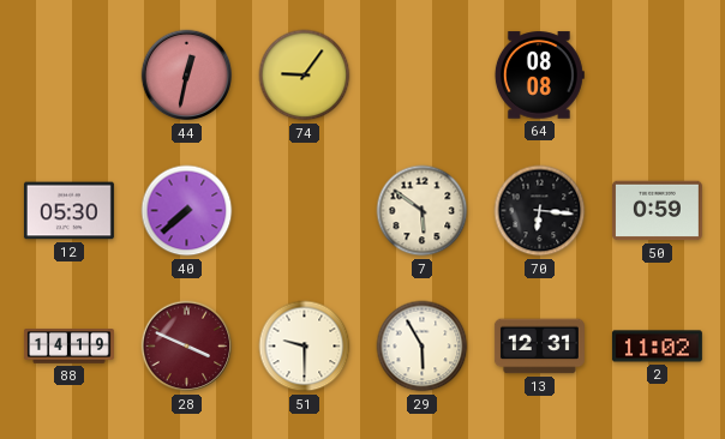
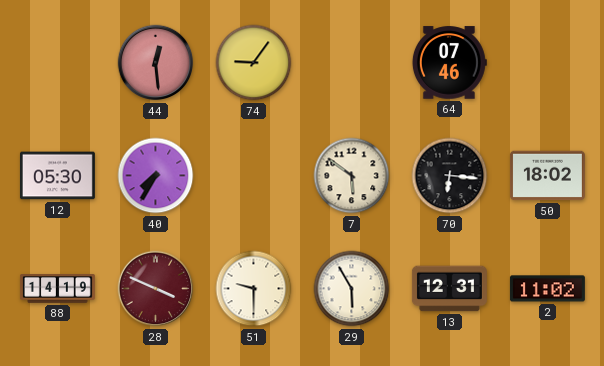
44: 12:32 -> 12:29 (156, 63)
64: 08:08 -> 07:46 (449, 63)
40: 7:38 -> 7:35 (156, 176)
50: 0:59 -> 18:02 (547, 176)
